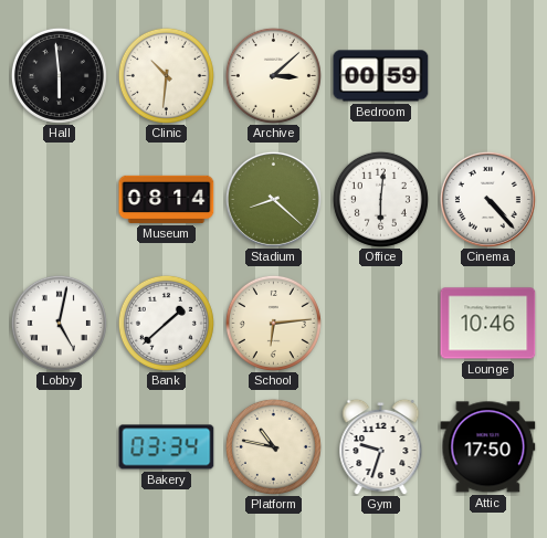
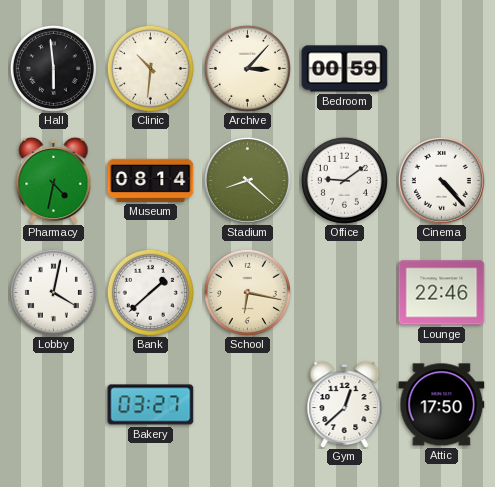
Archive: 3:08 -> 3:07 (247, 68)
Pharmacy: none -> 4:32 (54, 180)
Office: 6:01 -> 9:09 (344, 180)
Lobby: 5:02 -> 4:02 (53, 292)
School: 6:14 -> 6:17 (247, 292)
Lounge: 10:46 -> 22:46 (442, 293)
Bakery: 03:34 -> 03:27 (151, 405)
Platform: 10:47 -> none (273, 446)
Gym: 9:33 -> 12:38 (345, 404)
